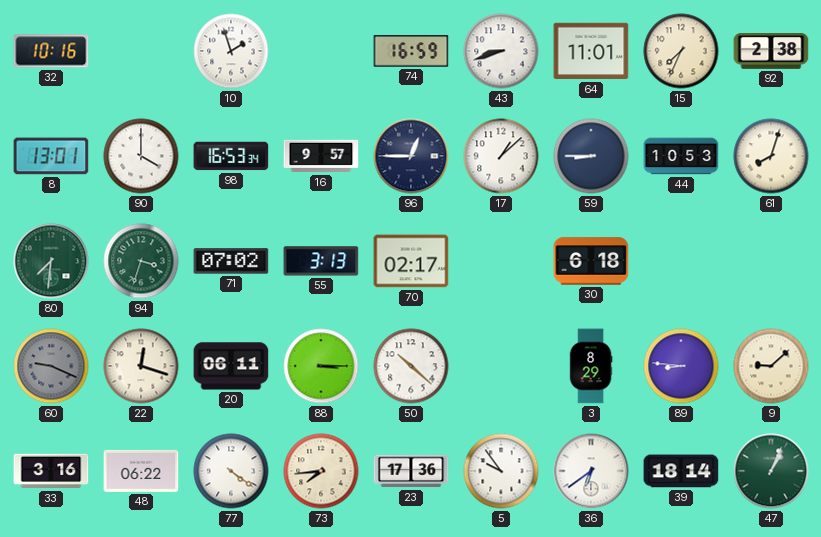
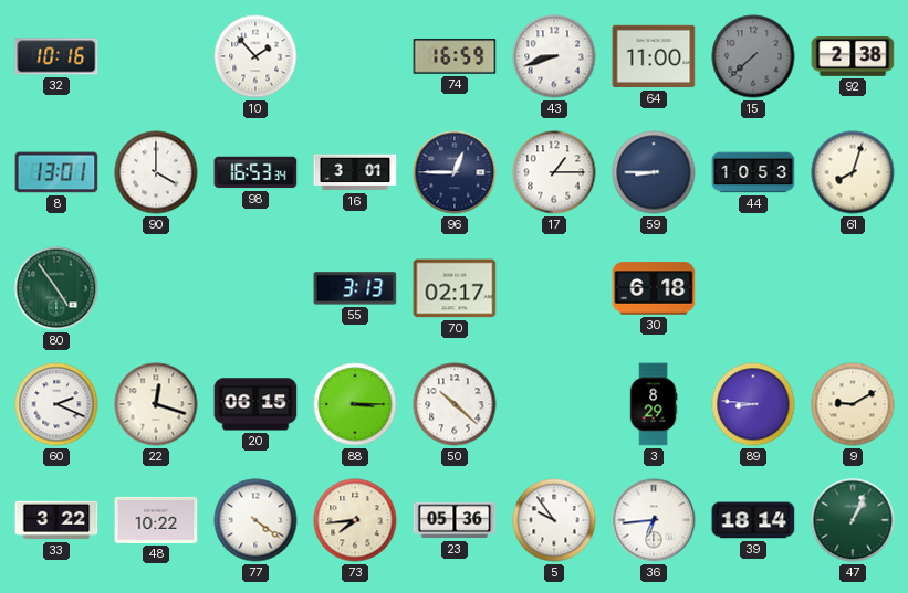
10: 1:57 -> 1:53 (255, 56)
64: 11:01 -> 11:00 (654, 56)
15: 7:34 -> 7:38 (753, 56)
15 dial: cream -> grey (753, 56)
16: 9:57 -> 3:01 (355, 172)
17: 1:08 -> 1:15 (554, 172)
80: 7:31 -> 4:54 (56, 288)
94: 3:33 -> none (141, 261)
71: 07:02 -> none (231, 261)
60: 9:19 -> 2:19 (56, 404)
60 dial: grey -> white (56, 404)
20: 06:11 -> 06:15 (255, 404)
9: 9:08 -> 9:10 (853, 404)
33: 3:16 -> 3:22 (56, 520)
48: 06:22 -> 10:22 (156, 520)
23: 17:36 -> 05:36 (455, 520)
36: 6:39 -> 6:44 (654, 520)
